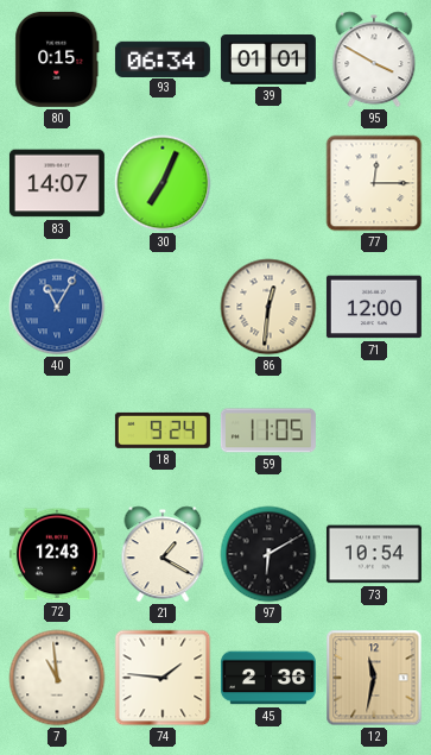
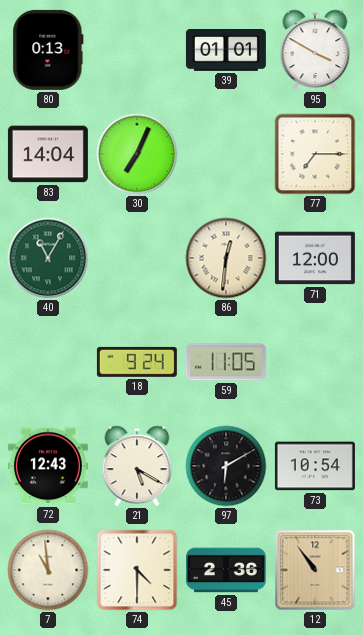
80: 0:15 -> 0:13 (48, 50)
93: 06:34 -> none (163, 58)
83: 14:07 -> 14:04 (48, 154)
77: 12:15 -> 7:15 (315, 154)
40 dial: blue -> green (48, 258)
21: 1:20 -> 5:20 (137, 466)
74: 1:46 -> 4:30 (137, 570)
12: 11:32 -> 10:54 (315, 570)
